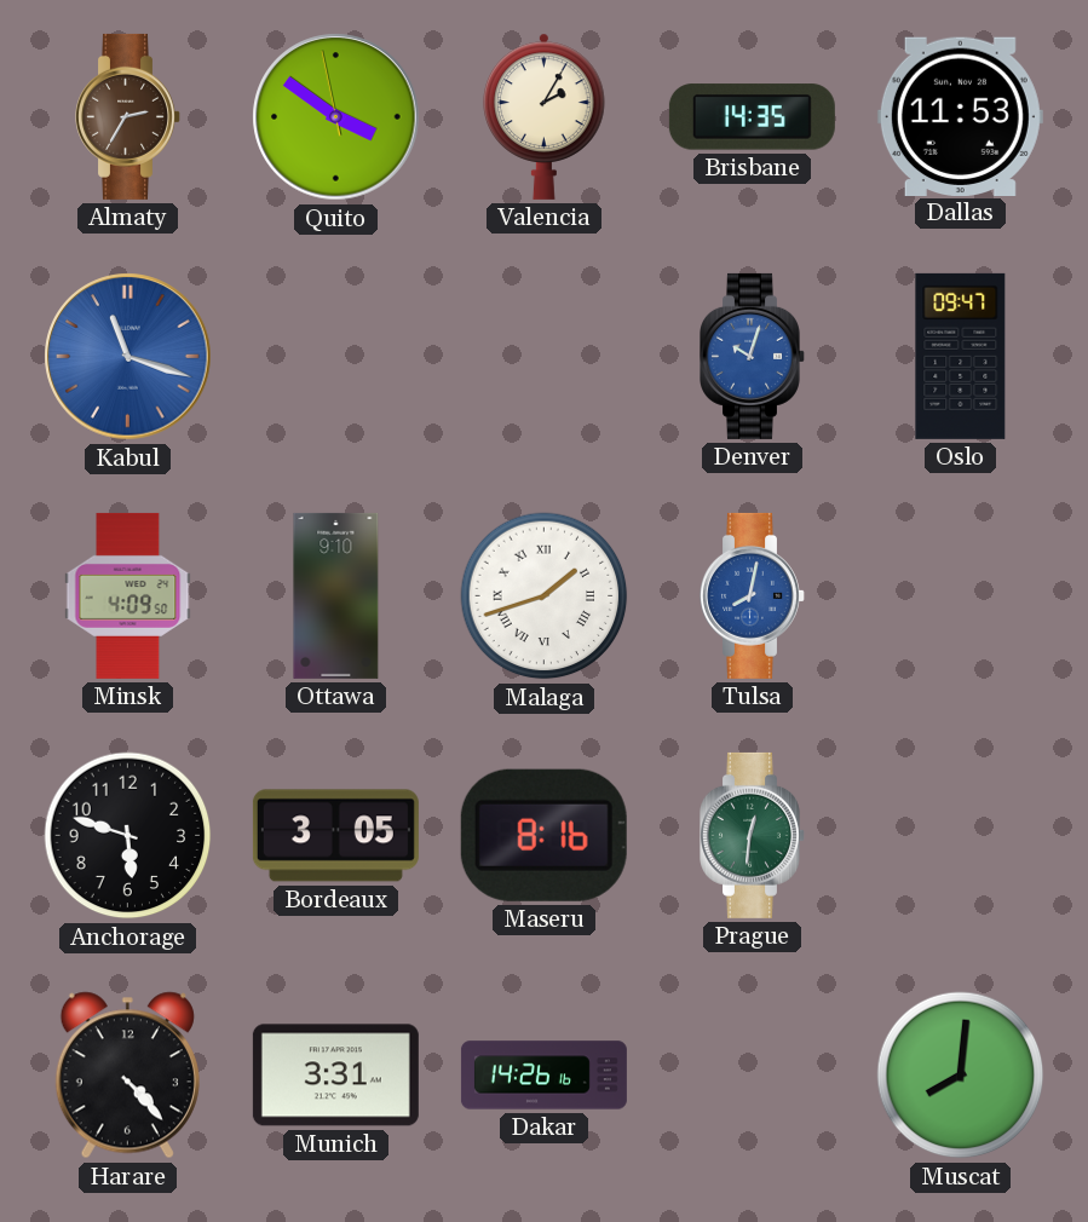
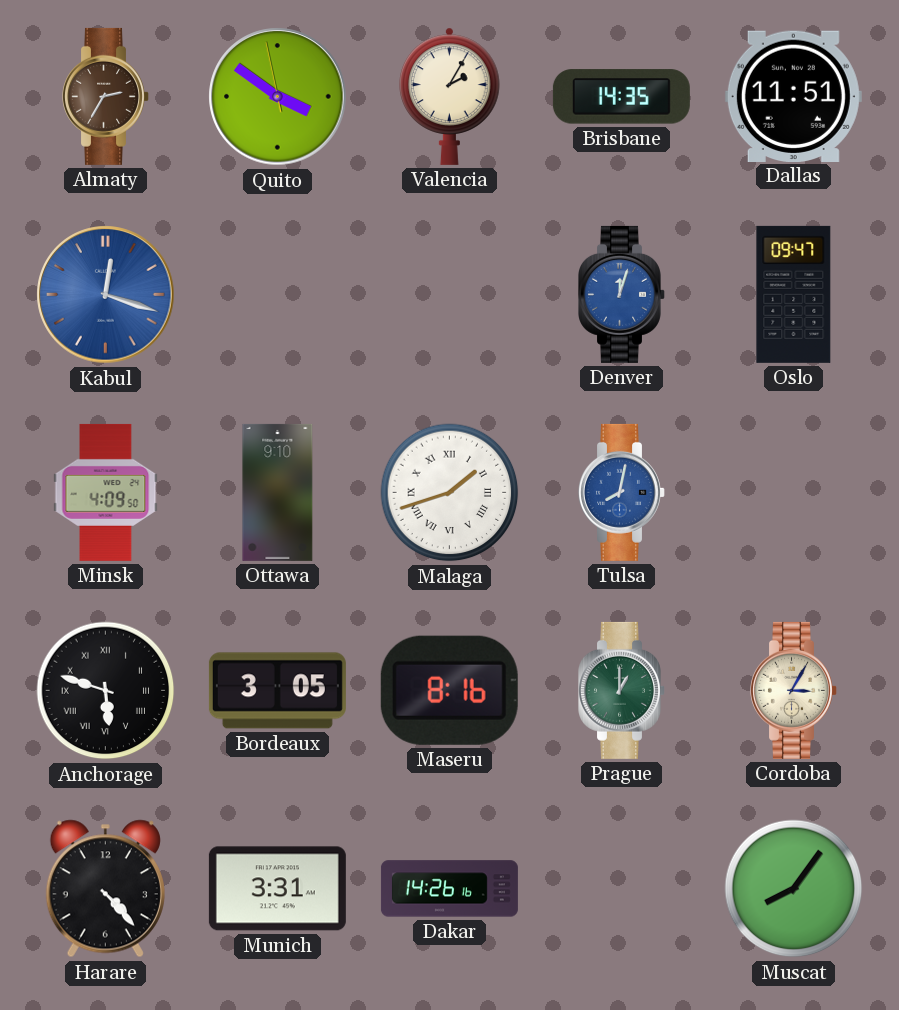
Dallas: 11:53 -> 11:51 (793, 96)
Kabul: 11:18 -> 12:18 (106, 295)
Denver: 10:03 -> 12:03 (622, 294)
Anchorage numerals: Arabic -> Roman (106, 691)
Prague: 12:31 -> 1:00 (622, 690)
Cordoba: none -> 3:05 (794, 690)
Muscat: 8:01 -> 8:06 (794, 889)
